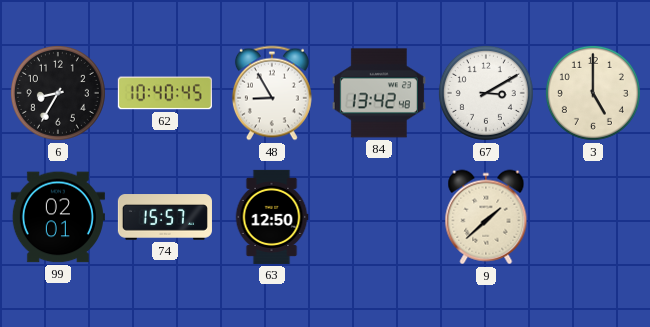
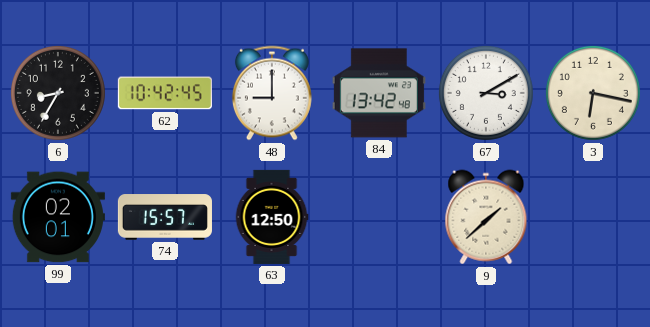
62: 10:40 -> 10:42 (165, 93)
48: 8:55 -> 9:00 (272, 93)
3: 5:00 -> 6:17 (593, 93)
